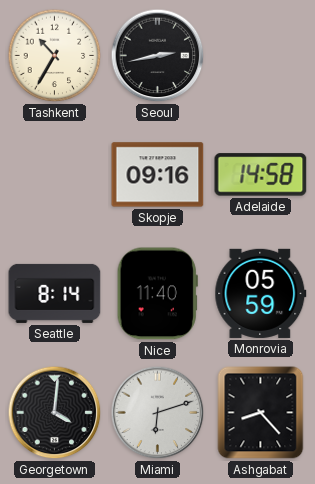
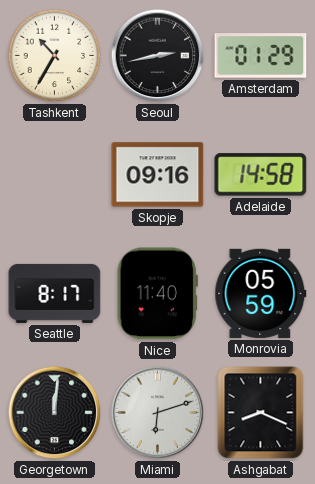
Amsterdam: none -> 01:29 (261, 56)
Seattle: 8:14 -> 8:17 (55, 293)
Georgetown: 4:01 -> 12:01 (55, 413)
Ashgabat: 8:23 -> 8:19 (261, 413)
